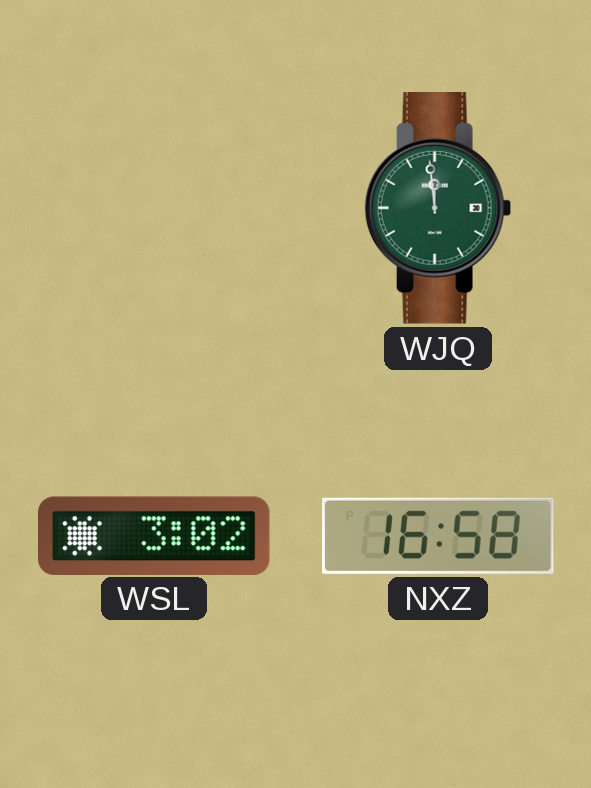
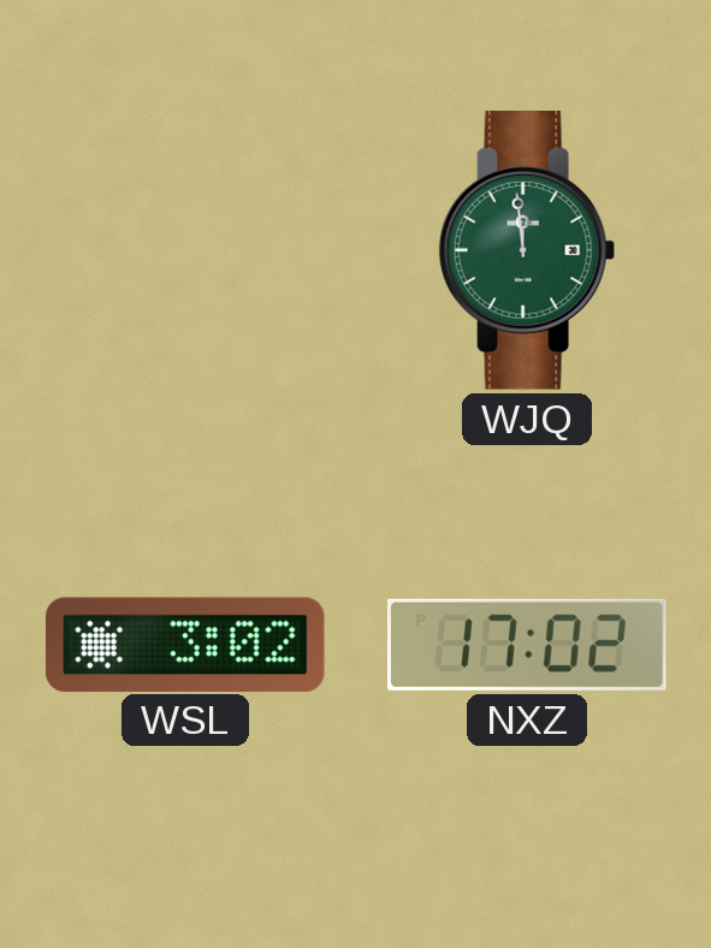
NXZ: 16:58 -> 17:02 (528, 645)
